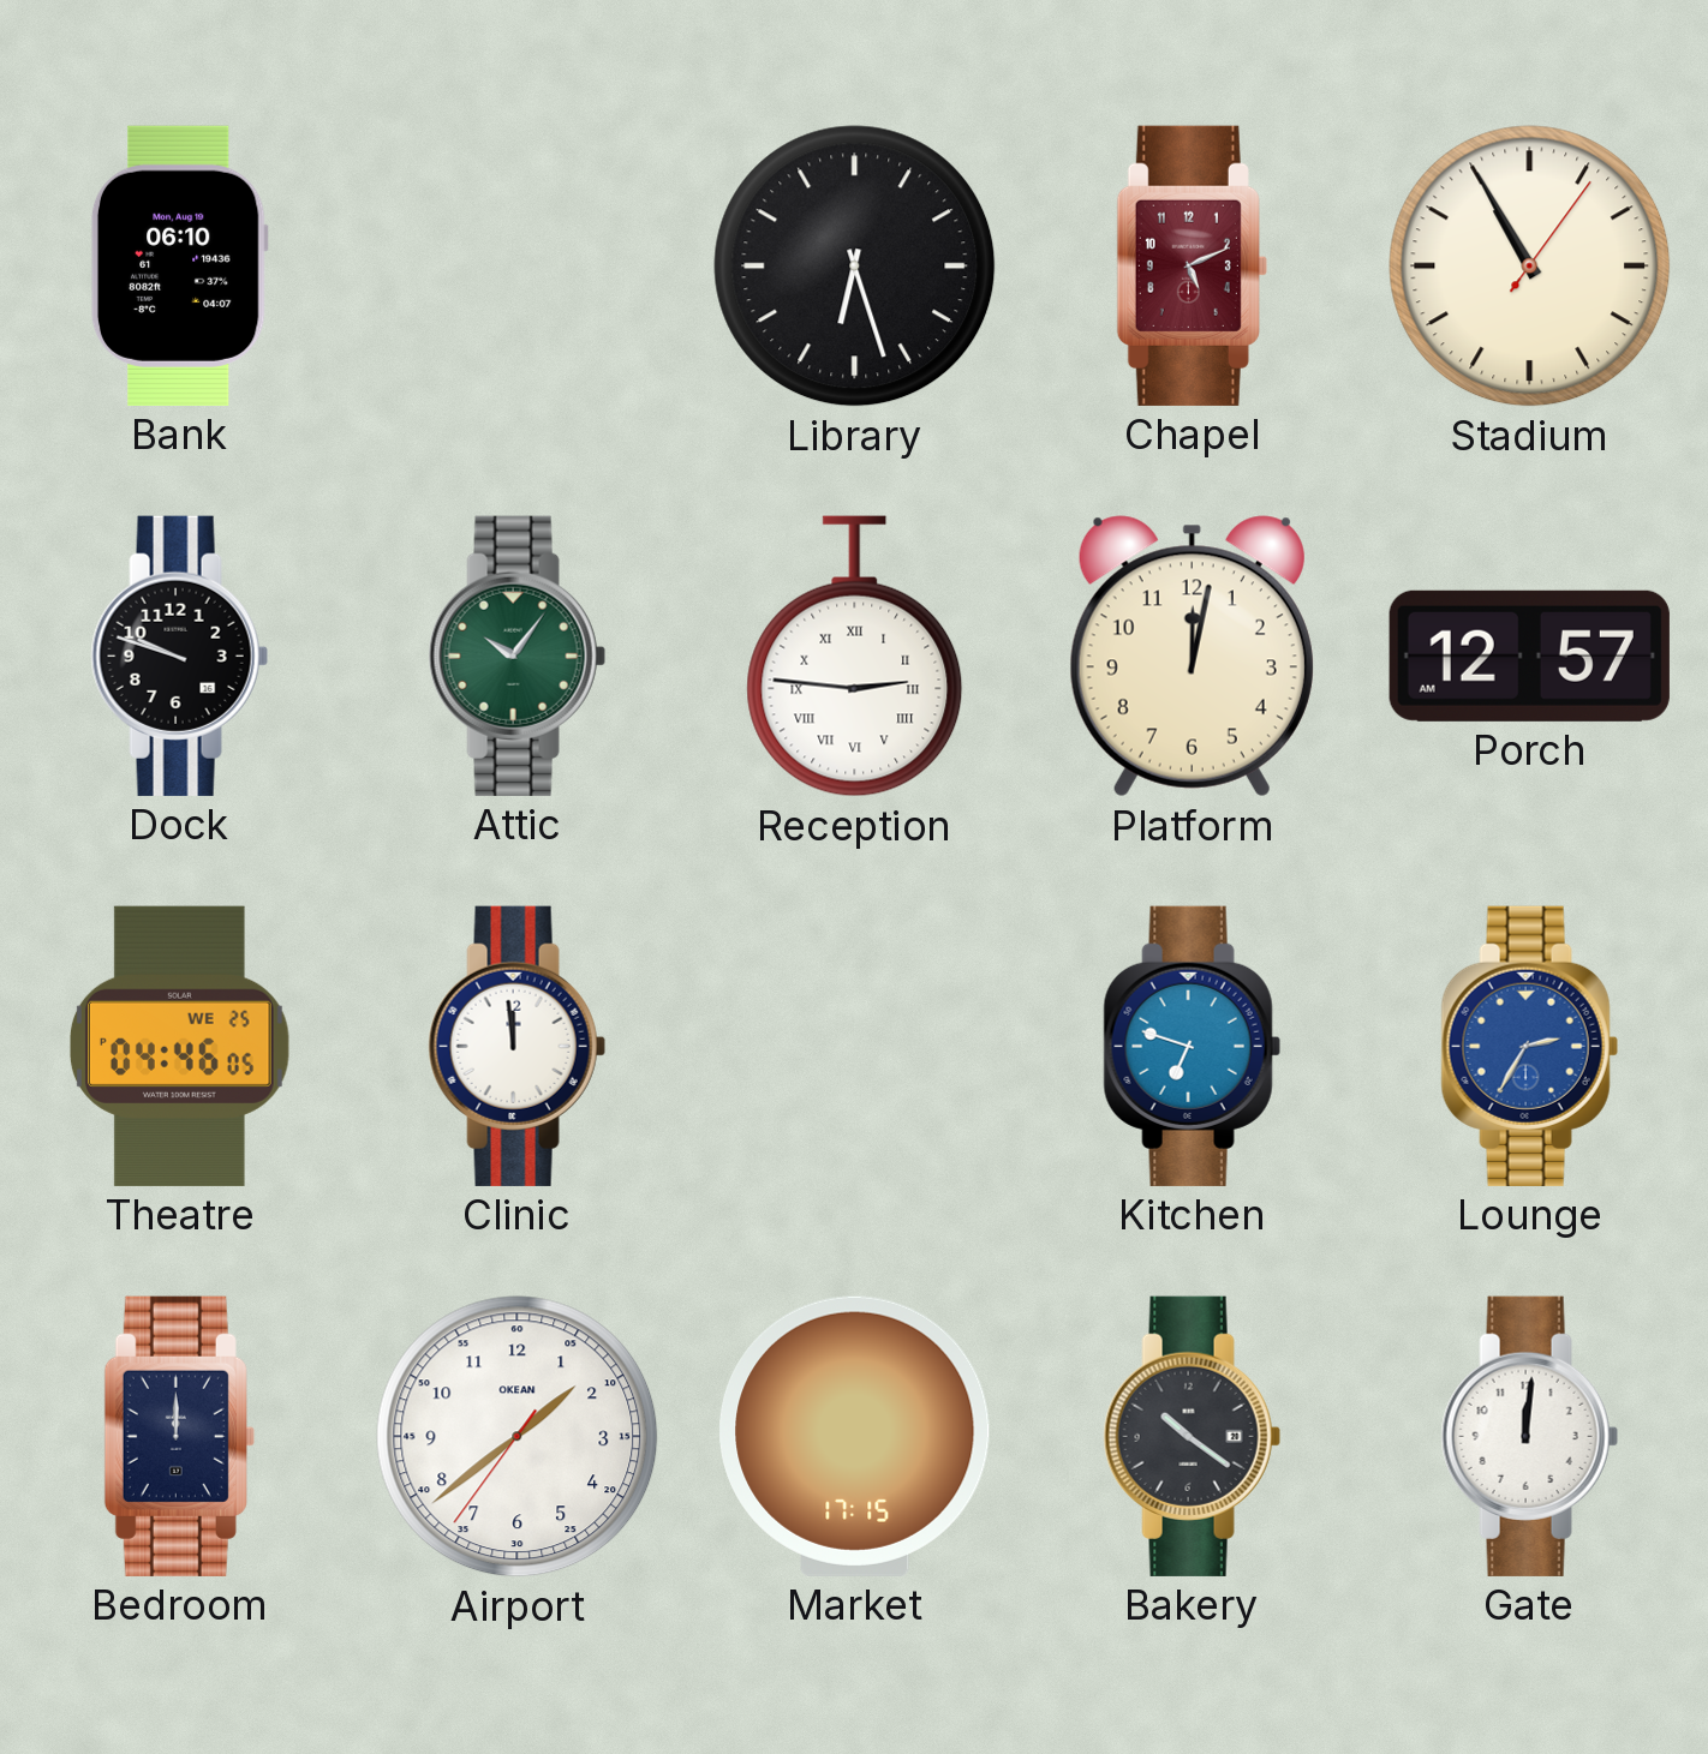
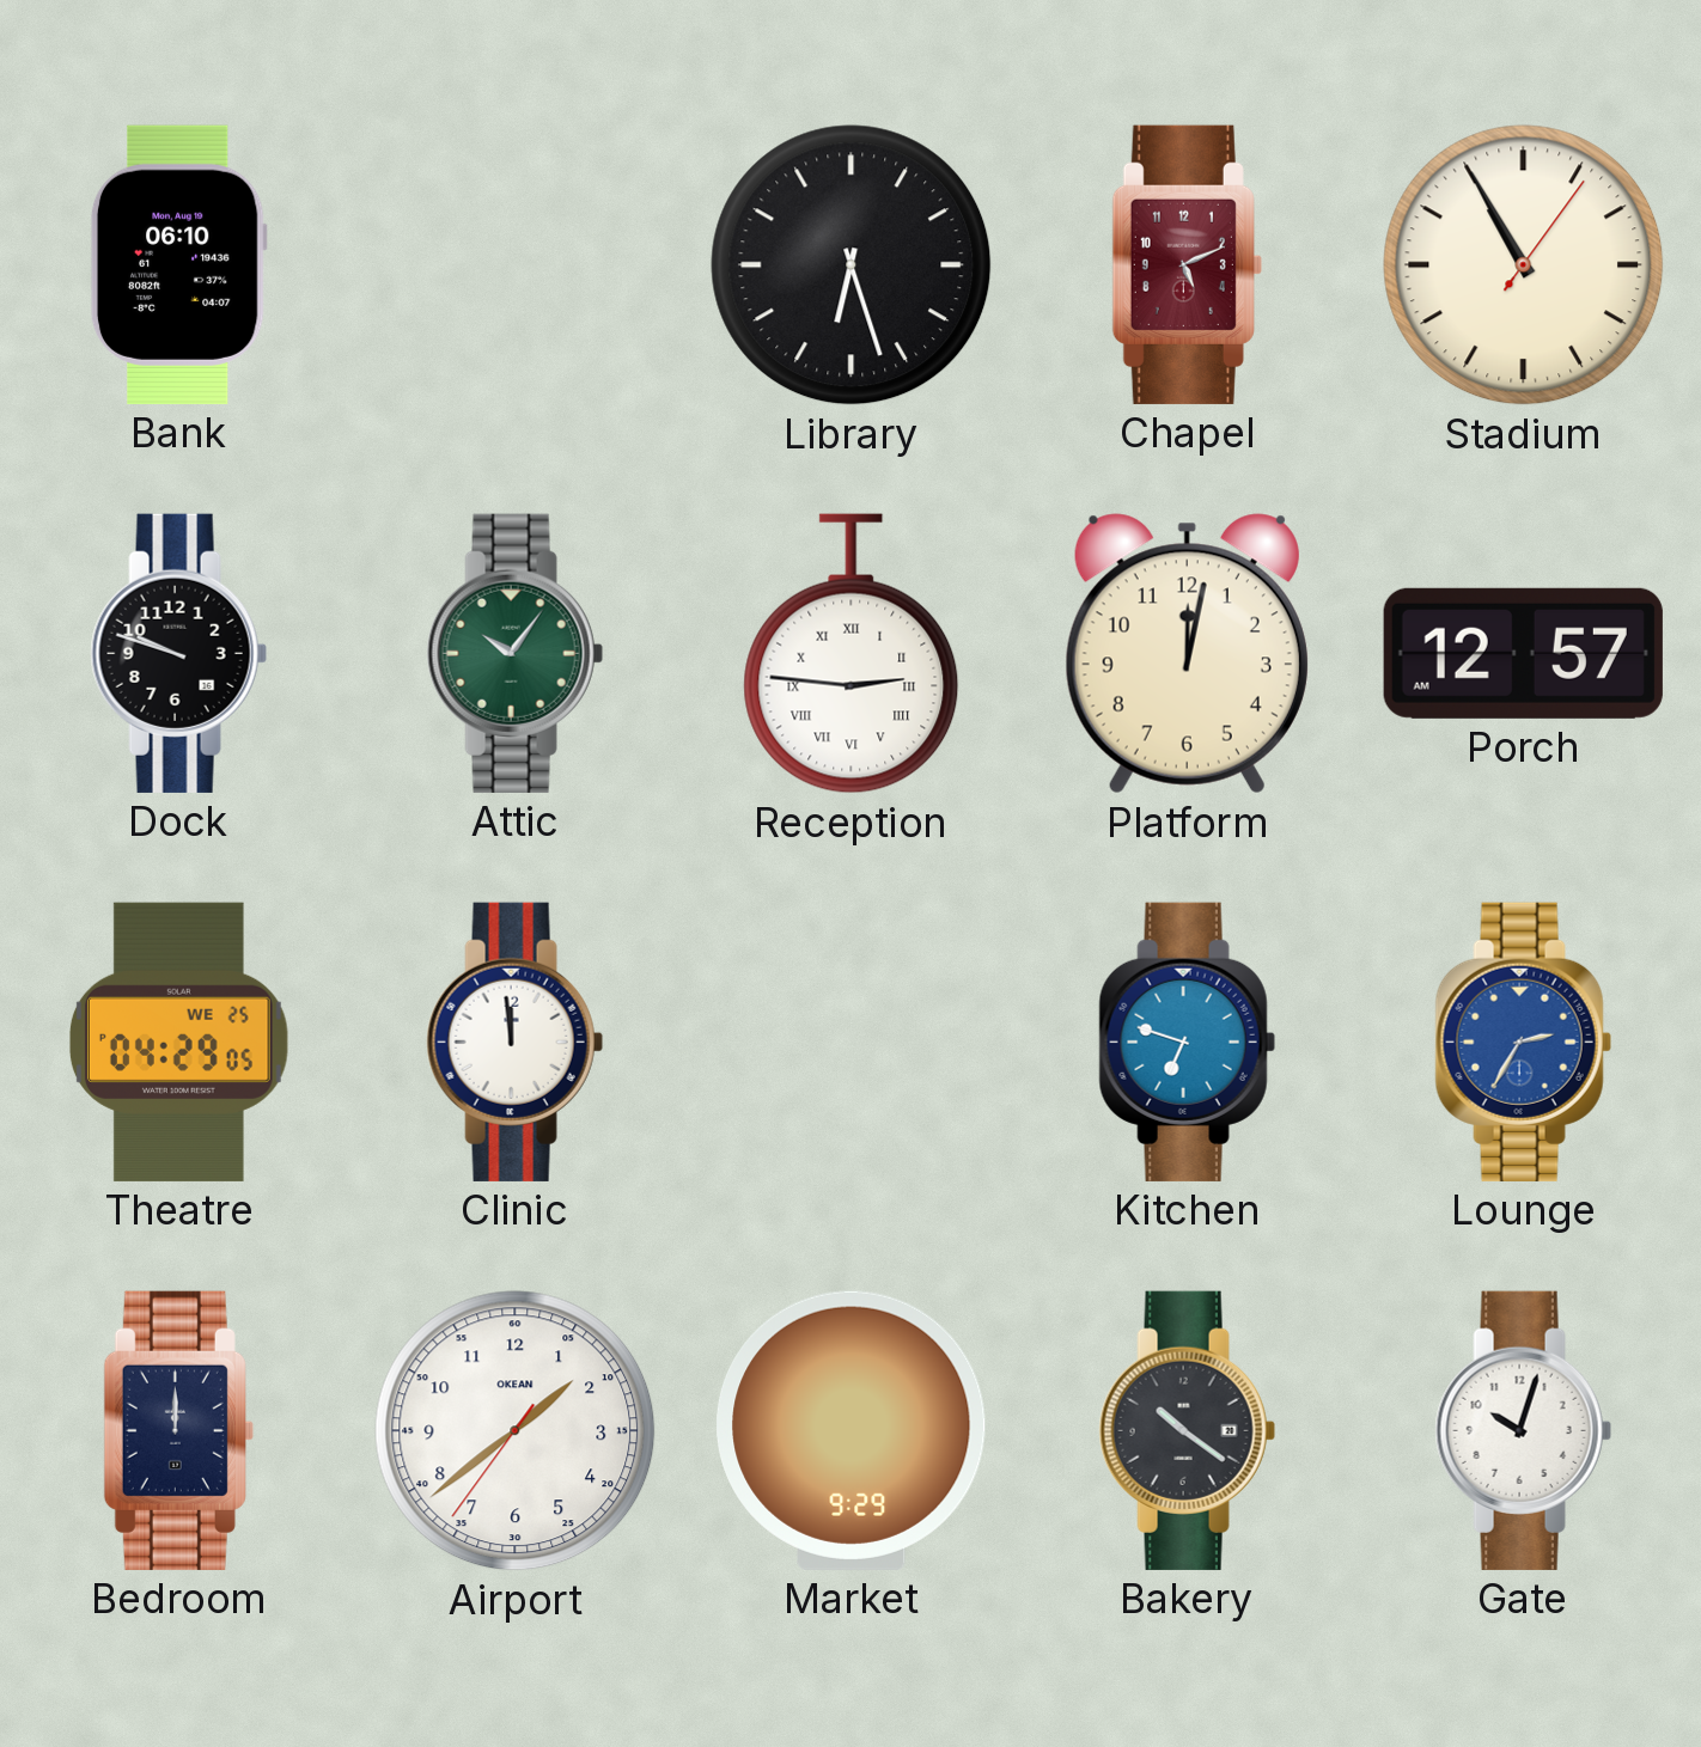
Theatre: 04:46 -> 04:29 (178, 1042)
Market: 17:15 -> 9:29 (852, 1430)
Gate: 12:01 -> 10:03 (1523, 1430)
